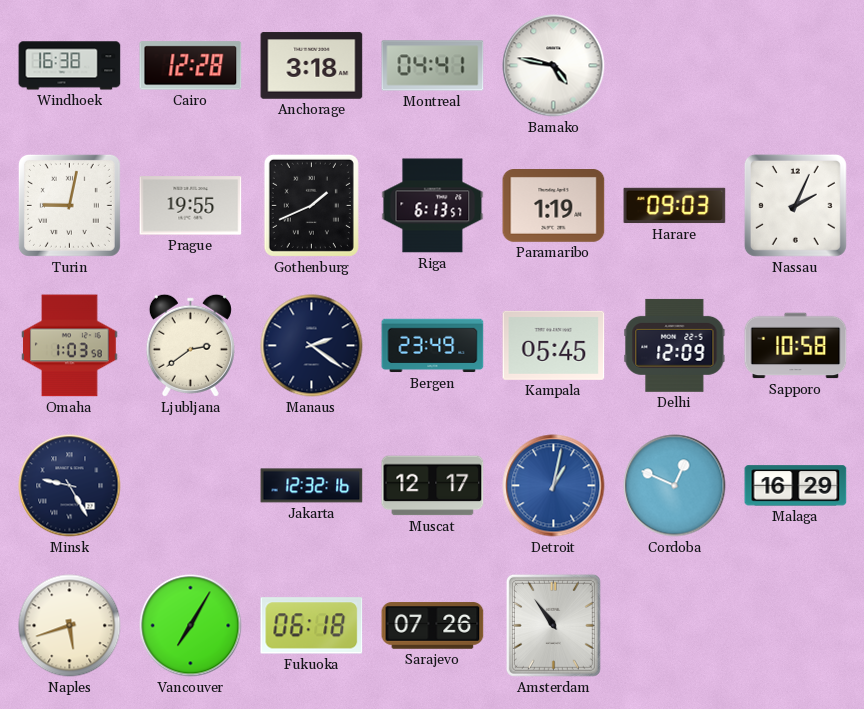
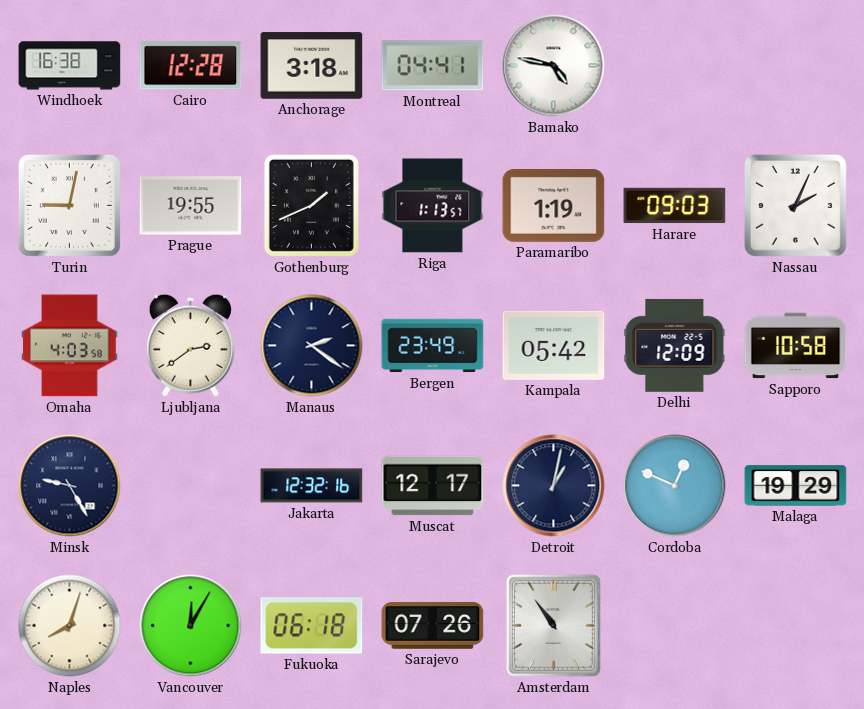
Riga: 6:13 -> 1:13 (433, 206)
Omaha: 1:03 -> 4:03 (70, 346)
Kampala: 05:45 -> 05:42 (554, 345)
Detroit dial: blue -> navy (554, 486)
Malaga: 16:29 -> 19:29 (796, 486)
Naples: 5:42 -> 8:03 (70, 626)
Vancouver: 7:05 -> 12:05 (191, 626)
